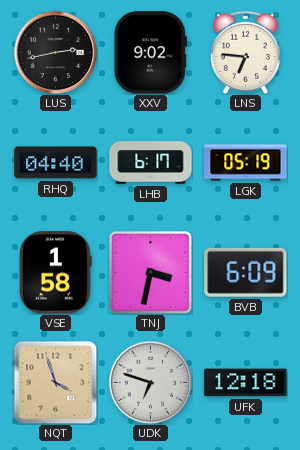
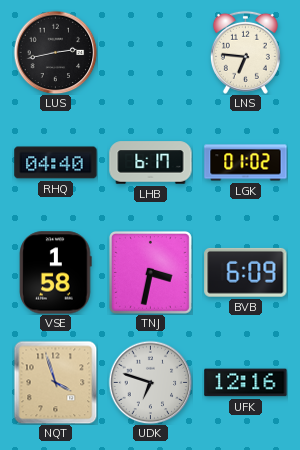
XXV: 9:02 -> none (150, 53)
LGK: 05:19 -> 01:02 (246, 163)
UFK: 12:18 -> 12:16 (246, 383)
